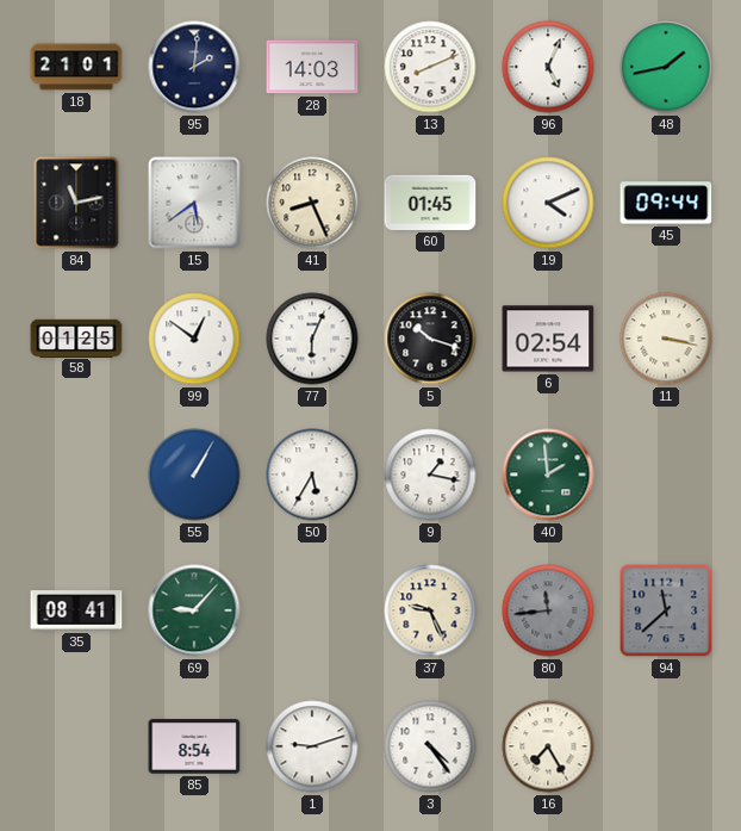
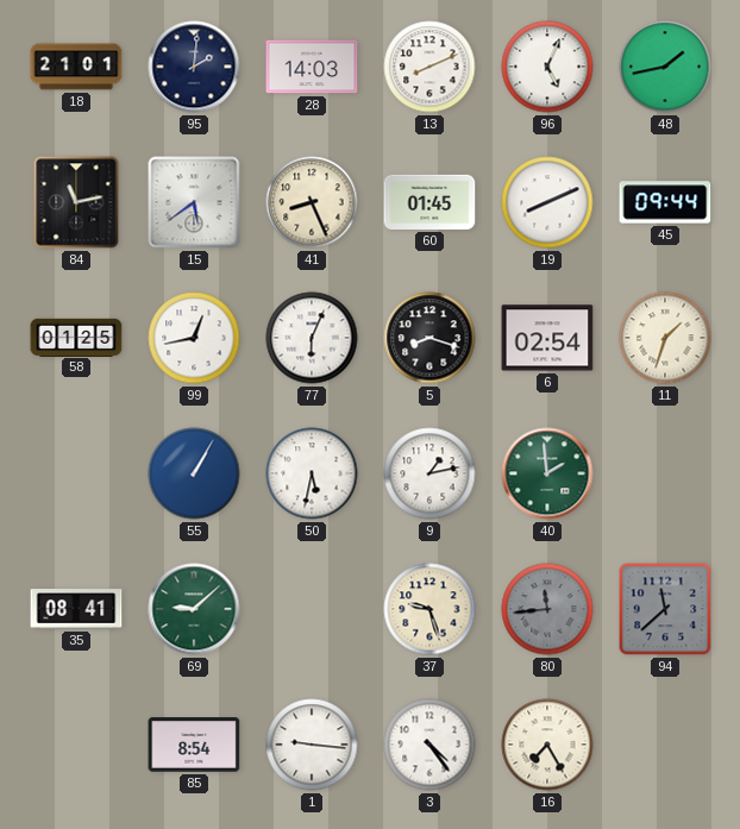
19: 4:11 -> 8:11 (547, 202)
99: 12:51 -> 12:43 (194, 338)
5: 10:18 -> 8:18 (429, 338)
11: 3:17 -> 1:33 (665, 338)
50: 5:35 -> 5:32 (312, 473)
9: 1:17 -> 1:13 (429, 473)
69: 9:07 -> 9:08 (194, 609)
37: 9:26 -> 9:27 (429, 609)
1: 9:12 -> 9:16 (312, 745)
